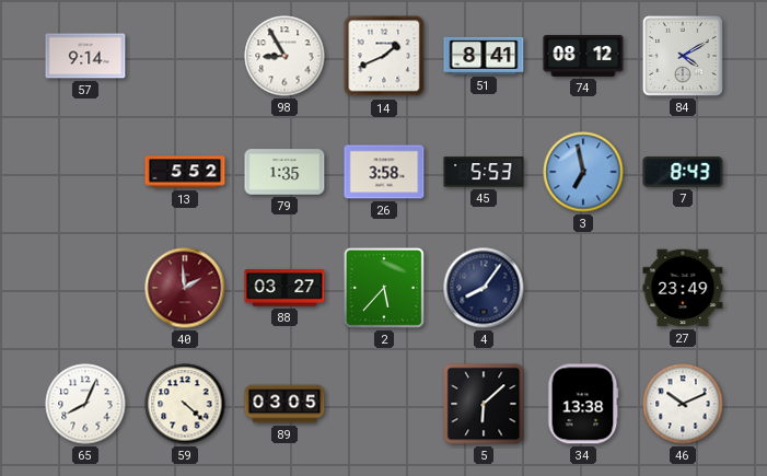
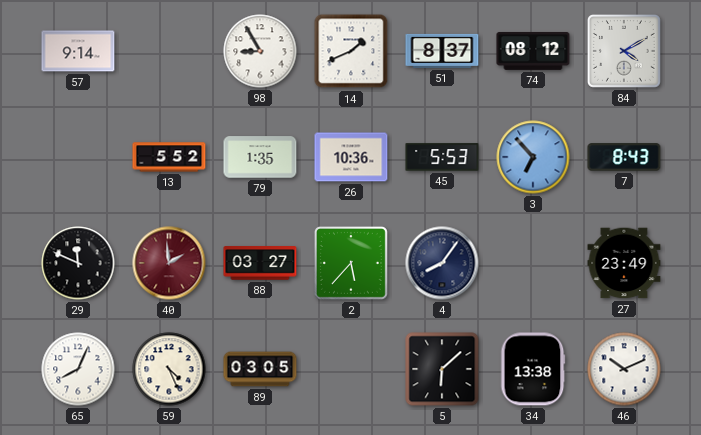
51: 8:41 -> 8:37 (442, 51)
26: 3:58 -> 10:36 (351, 157)
3: 6:58 -> 6:53 (533, 157)
29: none -> 11:49 (78, 263)
59: 4:22 -> 4:26 (169, 369)
